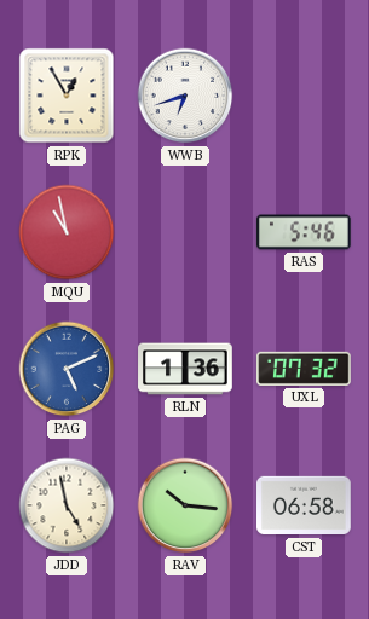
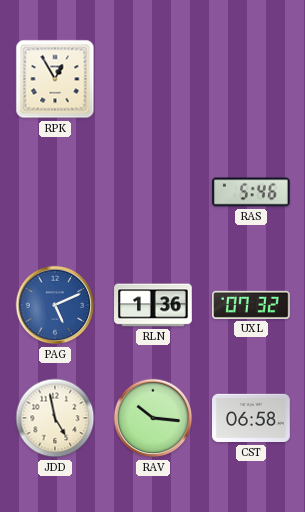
WWB: 6:42 -> none (185, 96)
MQU: 10:58 -> none (67, 232)
